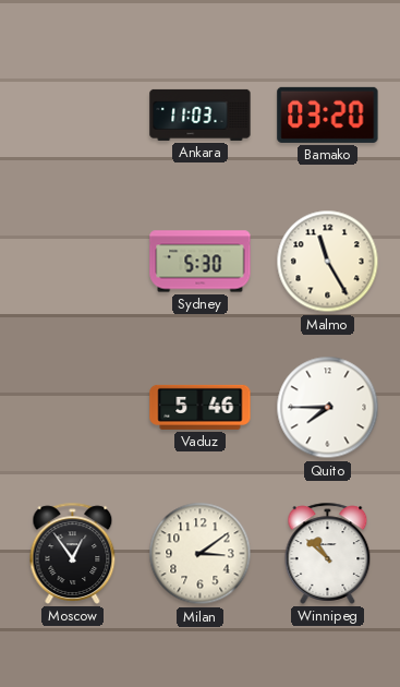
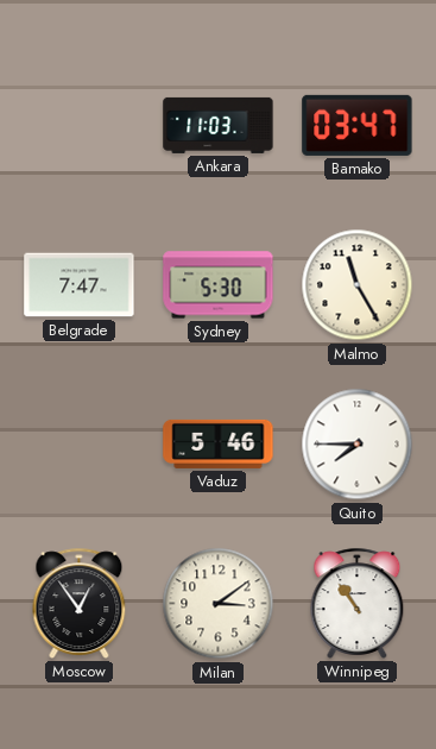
Bamako: 03:20 -> 03:47 (358, 125)
Belgrade: none -> 7:47 (80, 285)
Winnipeg: 10:52 -> 10:54 (358, 603)
